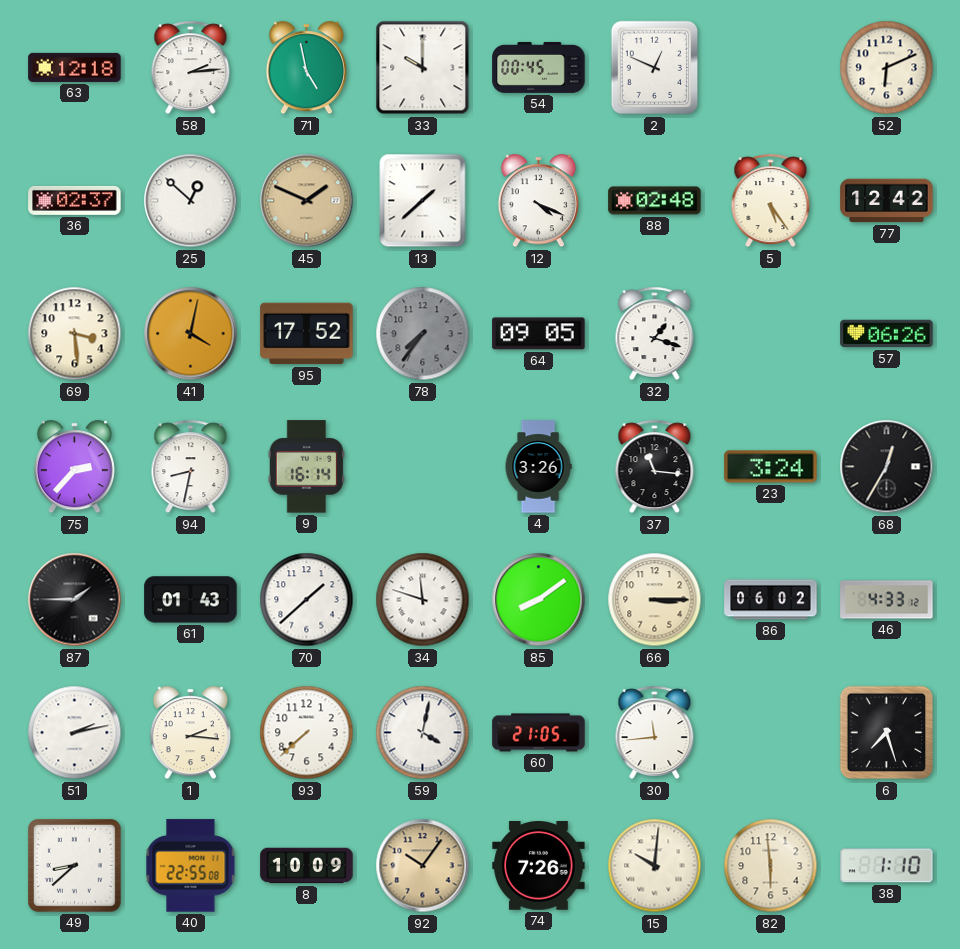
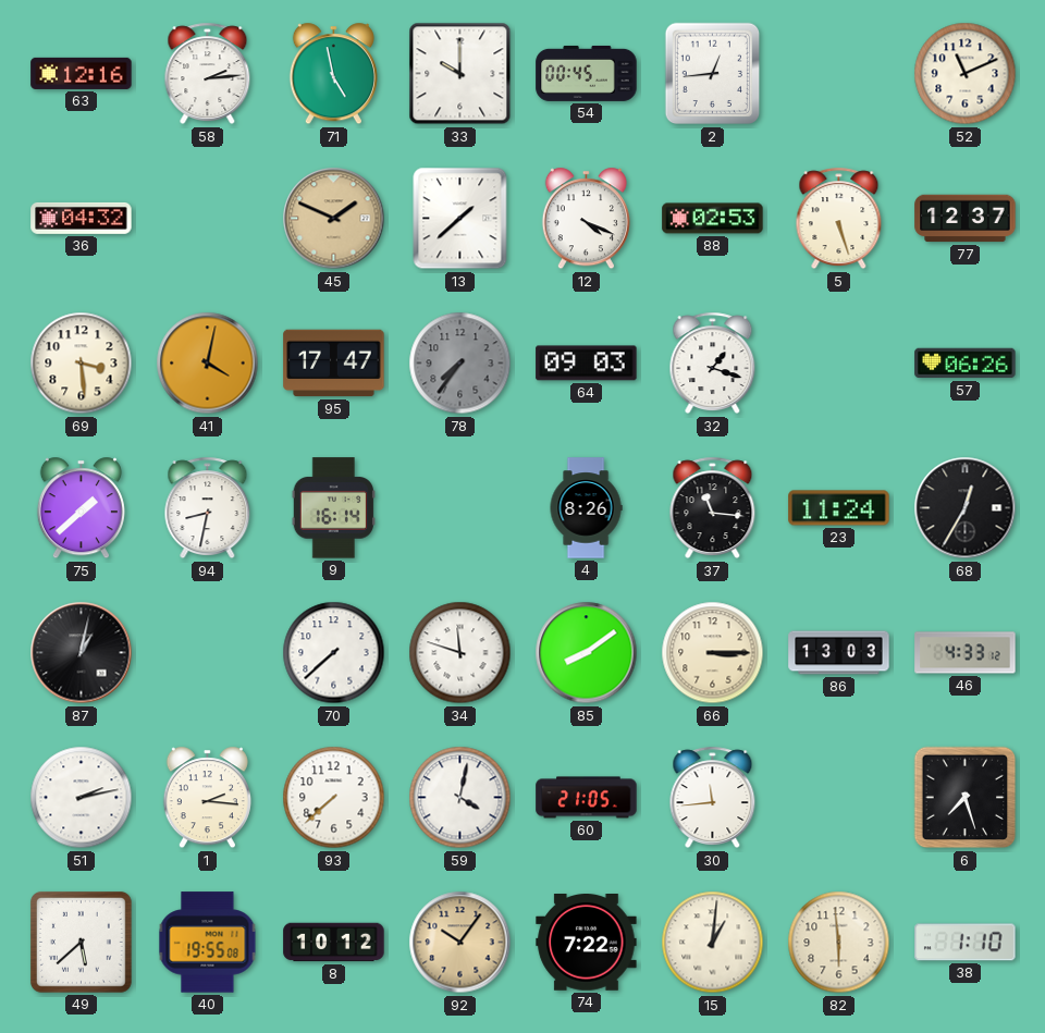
63: 12:18 -> 12:16 (82, 73)
2: 12:49 -> 12:44 (713, 74)
52: 6:11 -> 11:11 (966, 74)
36: 02:37 -> 04:32 (82, 218)
25: 12:52 -> none (191, 201)
88: 02:48 -> 02:53 (713, 219)
5: 5:24 -> 5:27 (839, 219)
77: 12:42 -> 12:37 (966, 219)
95: 17:52 -> 17:47 (334, 364)
64: 09:05 -> 09:03 (587, 364)
75: 2:37 -> 1:38 (81, 508)
4: 3:26 -> 8:26 (586, 508)
23: 3:24 -> 11:24 (839, 508)
87: 1:45 -> 1:02 (82, 653)
61: 01:43 -> none (191, 600)
70: 1:38 -> 7:38 (334, 653)
86: 06:02 -> 13:03 (839, 653)
49: 8:38 -> 5:38 (81, 942)
40: 22:55 -> 19:55 (208, 943)
8: 10:09 -> 10:12 (334, 943)
74: 7:26 -> 7:22 (587, 943)
15: 10:01 -> 1:01 (713, 943)
